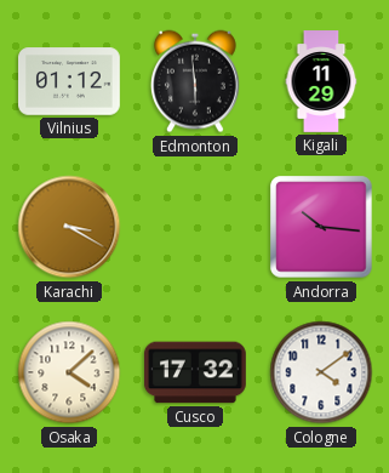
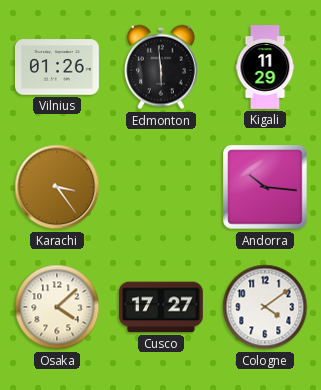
Vilnius: 01:12 -> 01:26 (58, 67)
Karachi: 3:20 -> 3:24 (57, 187)
Cusco: 17:32 -> 17:27 (161, 307)
